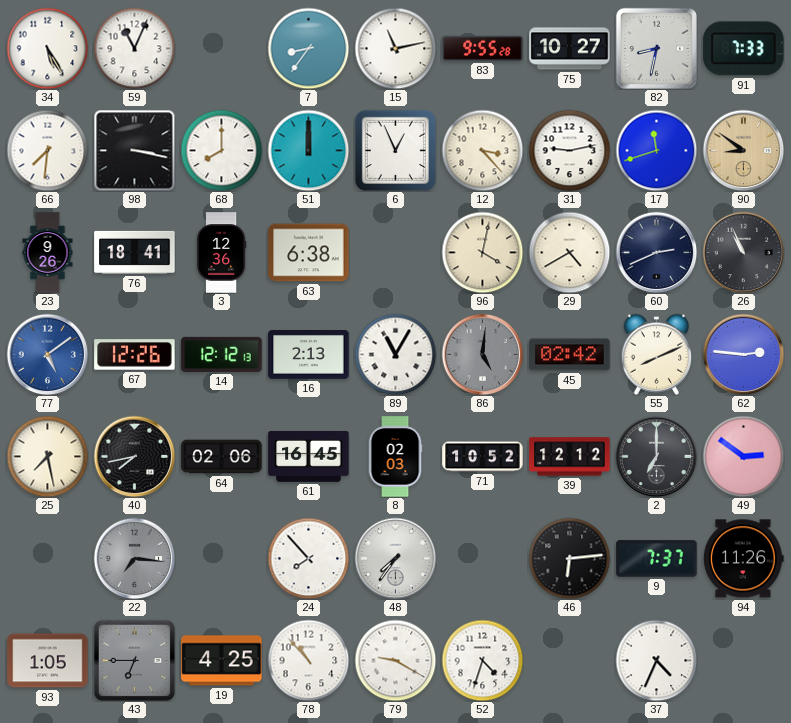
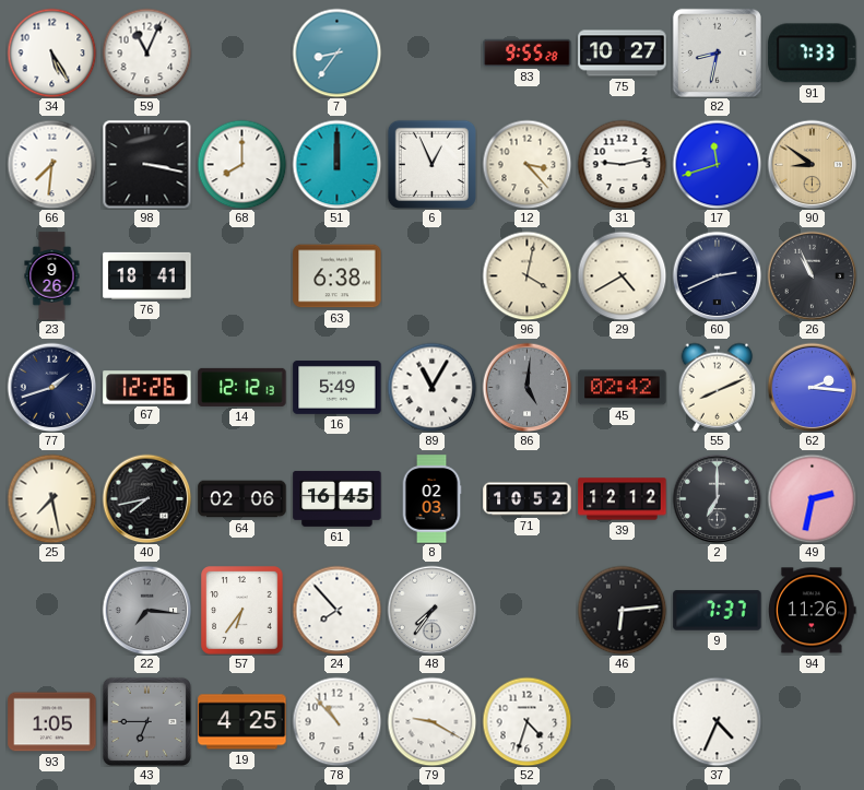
15: 11:13 -> none (395, 48)
3: 12:36 -> none (221, 253)
77: 5:09 -> 1:42 (51, 387)
77 dial: blue -> navy (51, 387)
16: 2:13 -> 5:49 (338, 388)
62: 2:46 -> 2:16 (812, 387)
49: 2:51 -> 2:32 (812, 498)
57: none -> 6:36 (242, 611)
